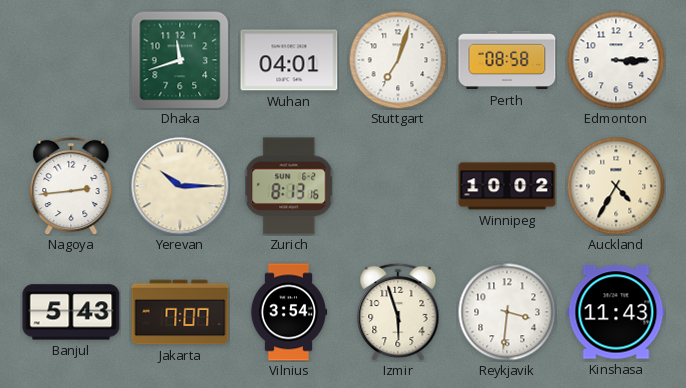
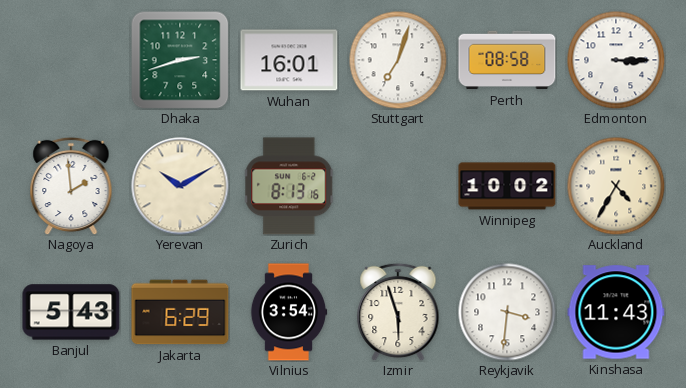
Dhaka: 11:42 -> 2:42 (180, 60)
Wuhan: 04:01 -> 16:01 (289, 60)
Nagoya: 2:44 -> 1:59 (71, 186)
Yerevan: 10:15 -> 10:10 (180, 186)
Jakarta: 7:07 -> 6:29 (180, 312)
